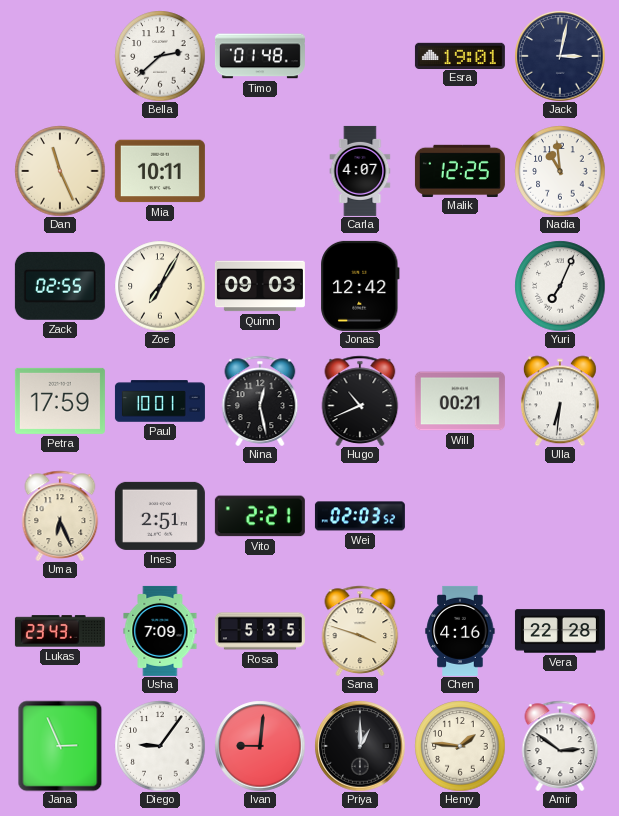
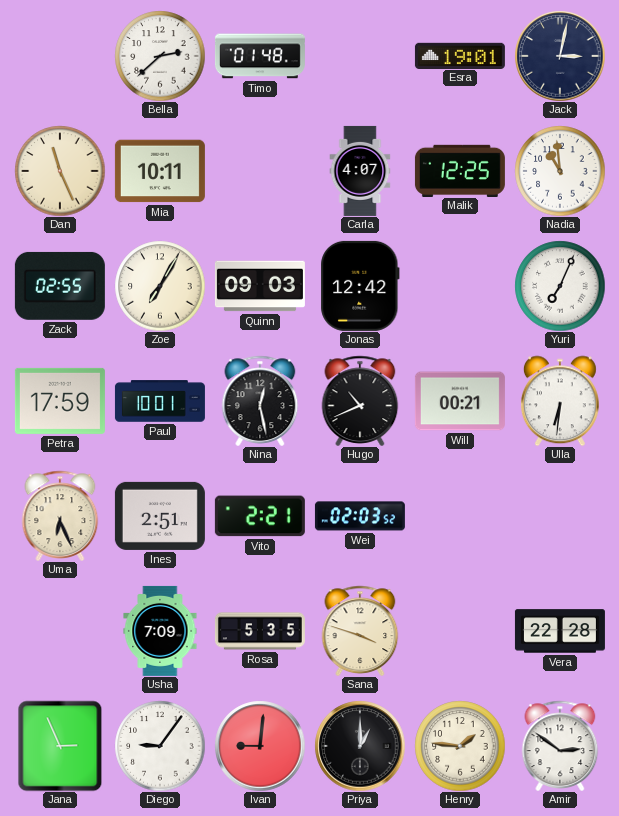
Lukas: 23:43 -> none (60, 631)
Chen: 4:16 -> none (460, 631)
